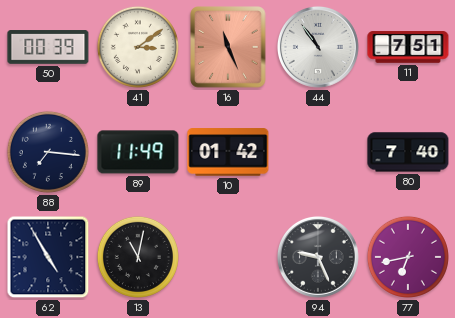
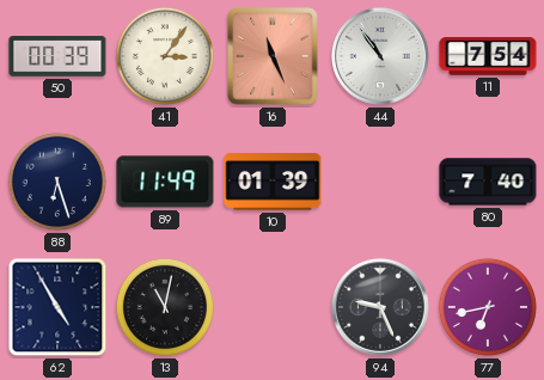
41: 3:09 -> 3:06 (165, 56)
11: 7:51 -> 7:54 (488, 56)
88: 7:16 -> 6:27 (57, 182)
10: 01:42 -> 01:39 (273, 182)
